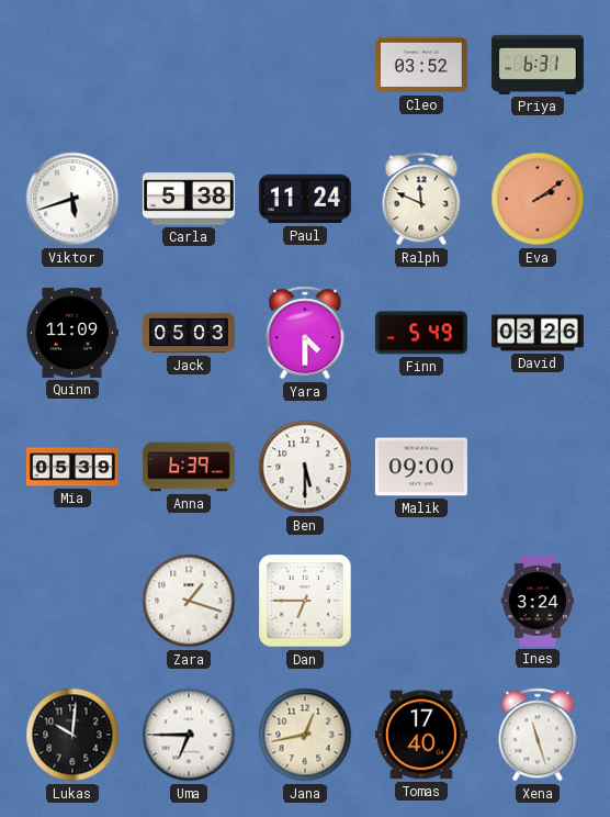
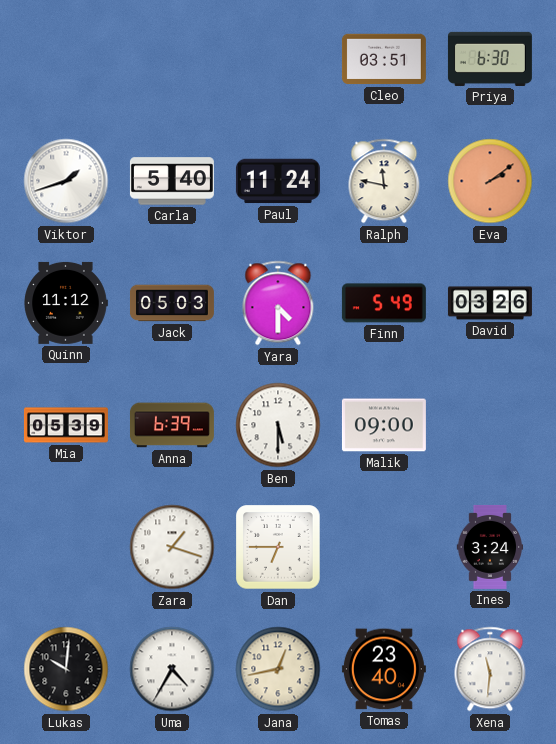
Cleo: 03:52 -> 03:51 (384, 59)
Priya: 6:31 -> 6:30 (490, 59)
Viktor: 5:42 -> 1:42 (66, 181)
Carla: 5:38 -> 5:40 (172, 181)
Ralph: 11:49 -> 11:47 (384, 181)
Quinn: 11:09 -> 11:12 (66, 303)
Uma: 6:45 -> 4:35 (172, 669)
Tomas: 17:40 -> 23:40 (384, 669)
Xena: 11:27 -> 11:31 (490, 669)
